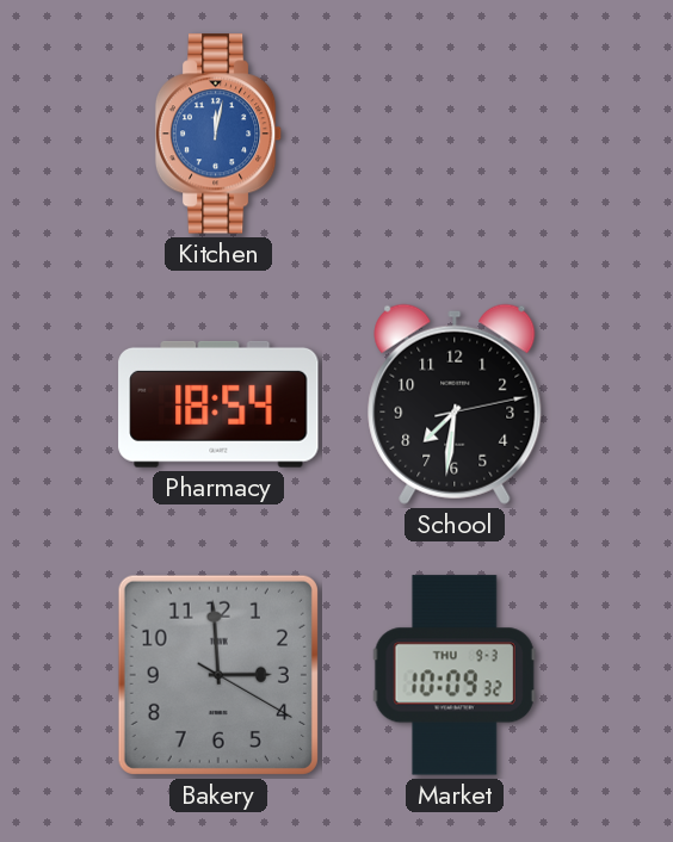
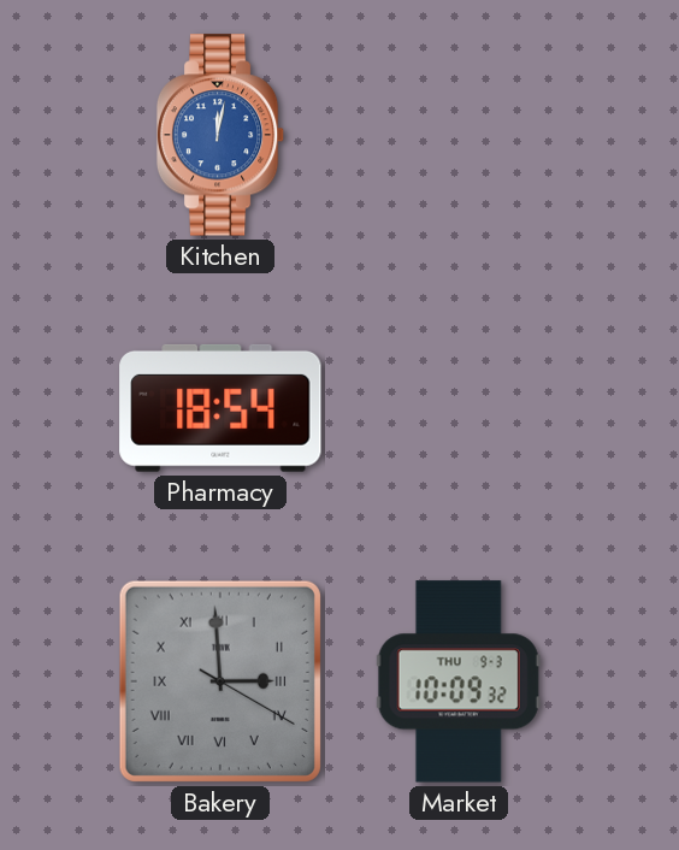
School: 7:31 -> none (455, 404)
Bakery numerals: Arabic -> Roman (220, 681)
